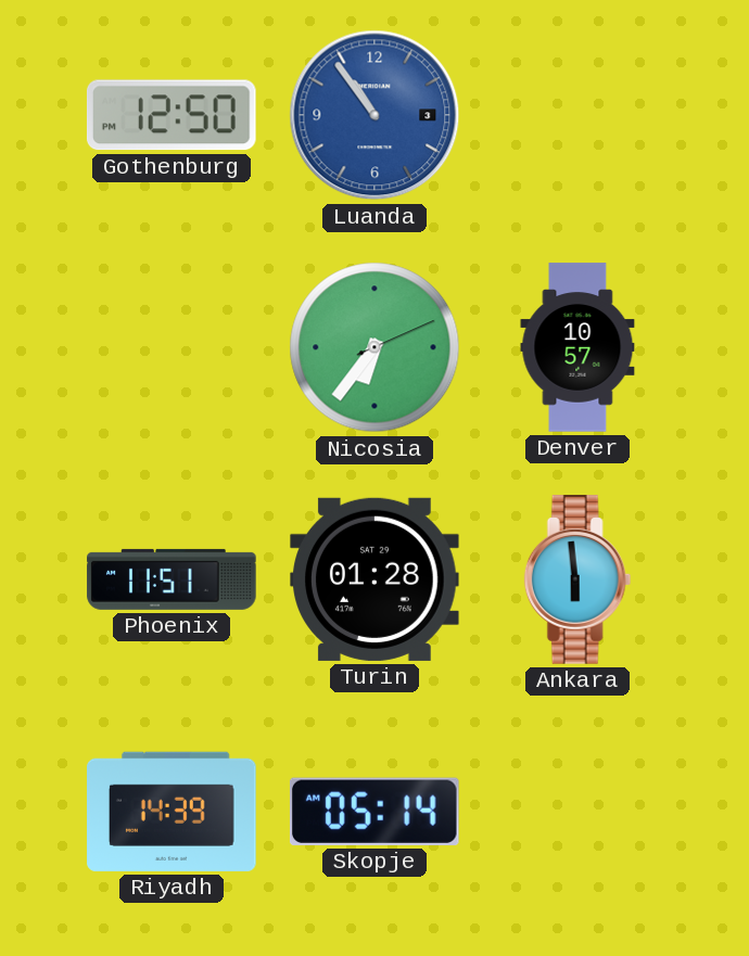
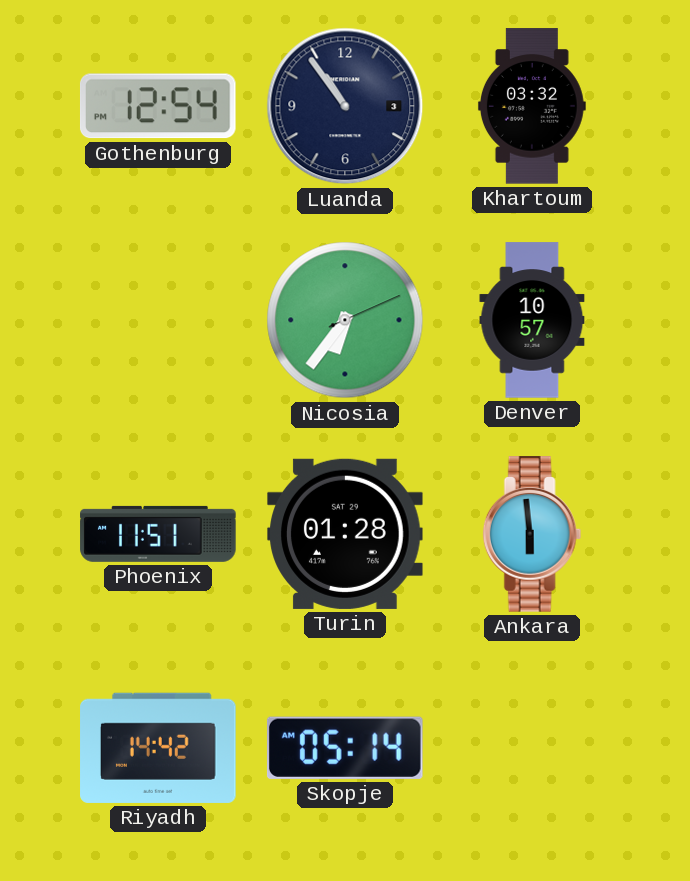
Gothenburg: 12:50 -> 12:54 (158, 106)
Luanda dial: blue -> navy (345, 106)
Khartoum: none -> 03:32 (532, 106)
Riyadh: 14:39 -> 14:42 (158, 748)
